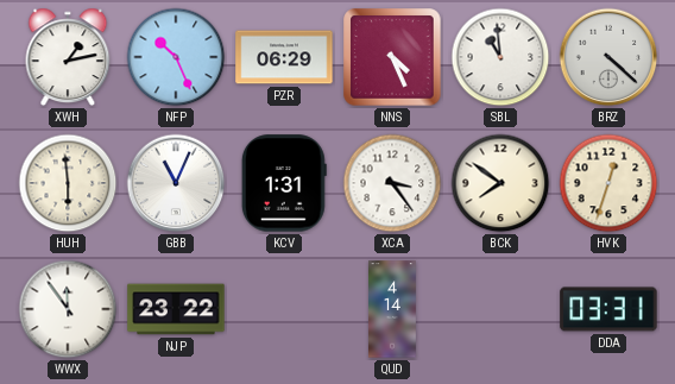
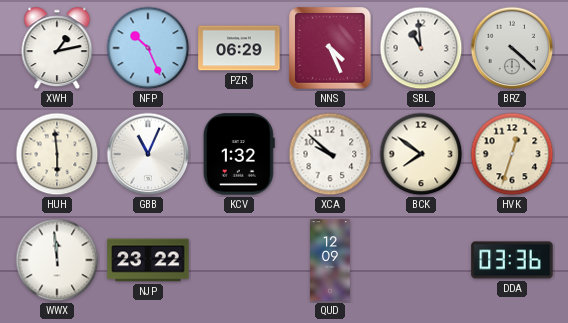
KCV: 1:31 -> 1:32 (239, 154)
XCA: 3:24 -> 9:52 (330, 154)
WWX: 11:54 -> 11:59 (57, 260)
QUD: 4:14 -> 12:09 (331, 260)
DDA: 03:31 -> 03:36 (512, 260)
